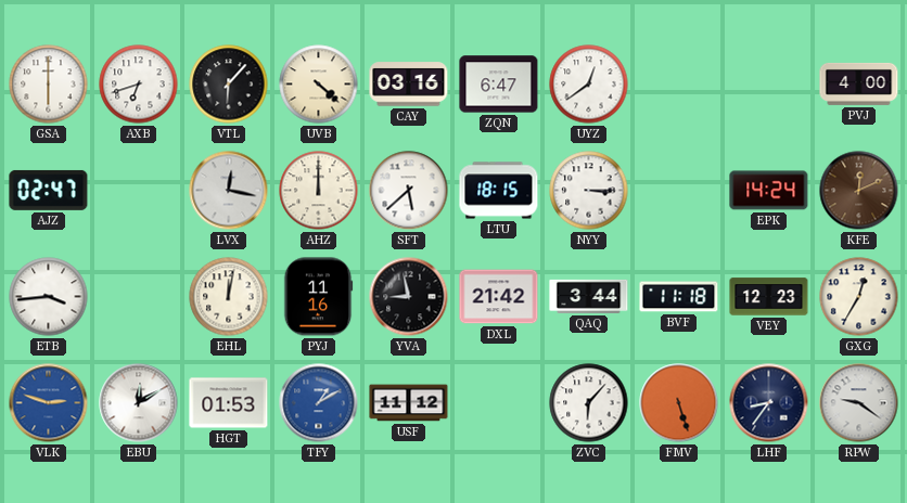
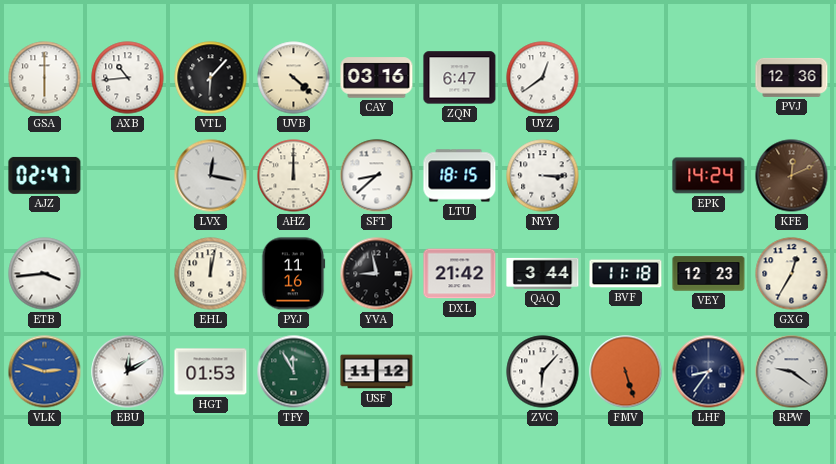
AXB: 6:42 -> 10:44 (128, 78)
PVJ: 4:00 -> 12:36 (792, 77)
SFT: 5:38 -> 8:38 (377, 176)
TFY: 1:10 -> 11:55 (294, 372)
TFY dial: blue -> green (294, 372)
